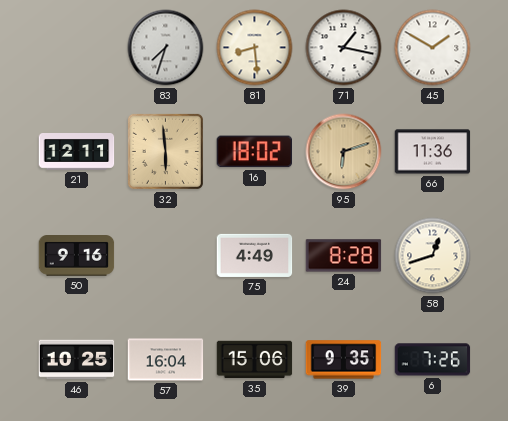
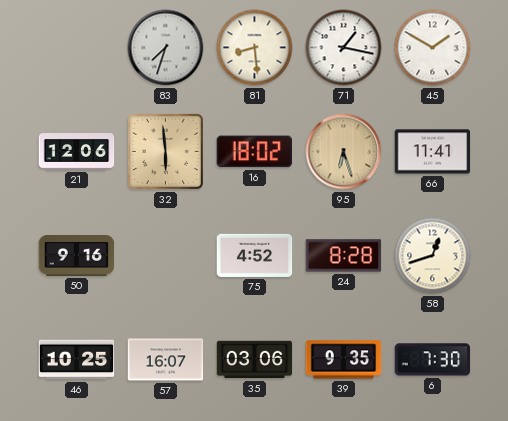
21: 12:11 -> 12:06 (77, 152)
95: 6:12 -> 6:27 (344, 152)
66: 11:36 -> 11:41 (433, 152)
75: 4:49 -> 4:52 (255, 255)
57: 16:04 -> 16:07 (166, 360)
35: 15:06 -> 03:06 (255, 360)
6: 7:26 -> 7:30 (433, 360)
